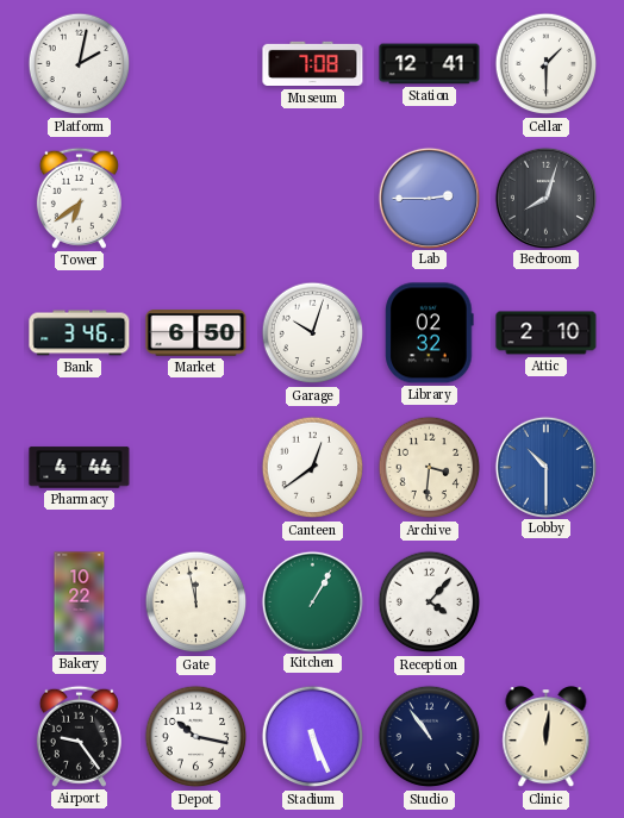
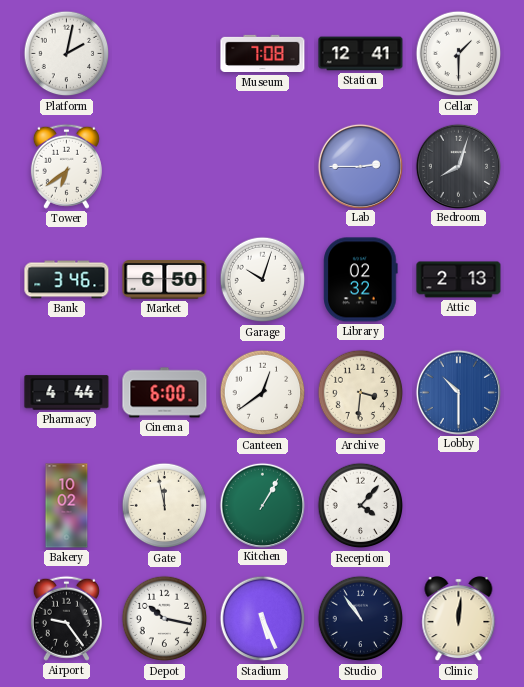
Attic: 2:10 -> 2:13 (459, 280)
Cinema: none -> 6:00 (165, 393)
Bakery: 10:22 -> 10:02 (67, 506)
